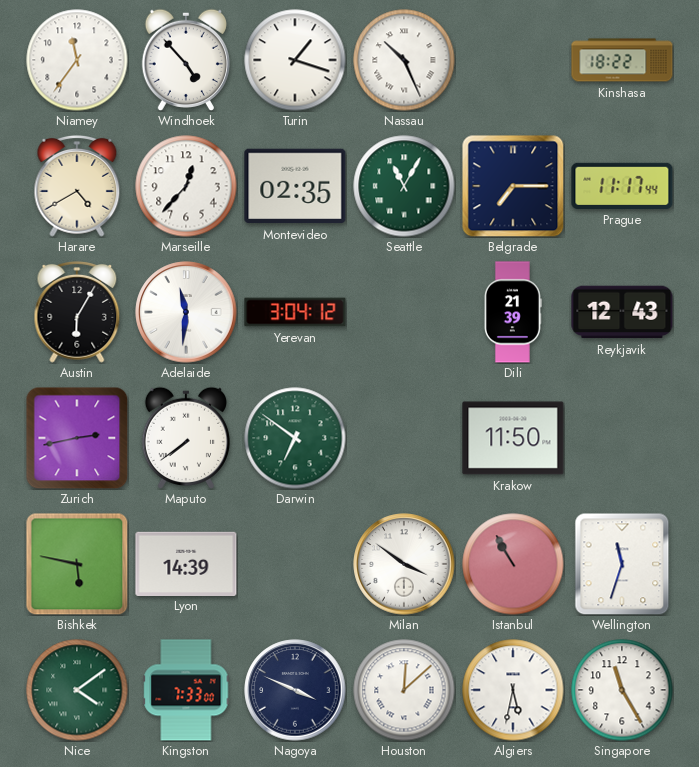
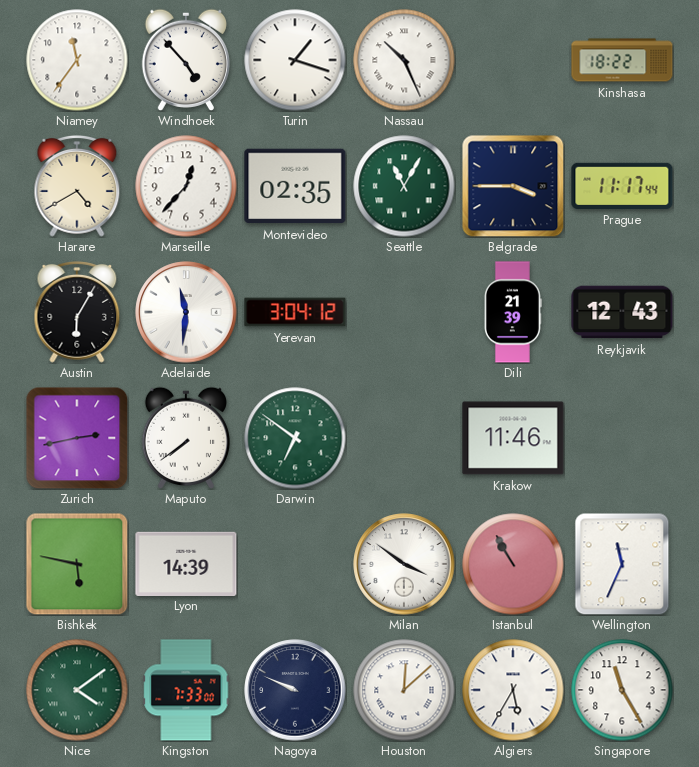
Belgrade: 7:15 -> 3:45 (513, 186)
Krakow: 11:50 -> 11:46 (513, 438)
Wellington: 11:33 -> 11:34 (622, 564)
Nagoya: 3:49 -> 9:49 (295, 690)
Algiers: 5:32 -> 5:35 (513, 690)
